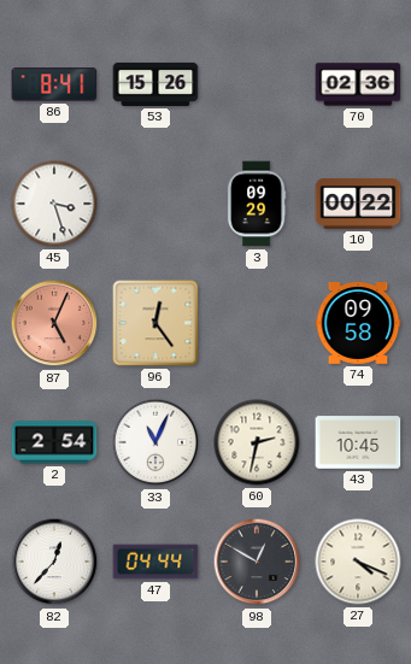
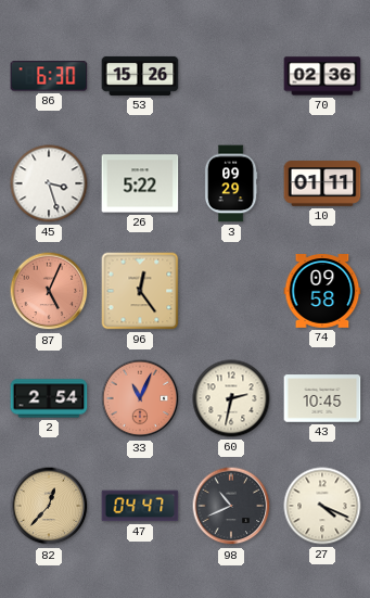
86: 8:41 -> 6:30 (49, 76)
26: none -> 5:22 (140, 183)
10: 00:22 -> 01:11 (322, 183)
33 dial: white -> salmon (140, 398)
82 dial: white -> champagne (49, 506)
47: 04:44 -> 04:47 (140, 506)
98: 12:50 -> 10:41 (231, 506)
